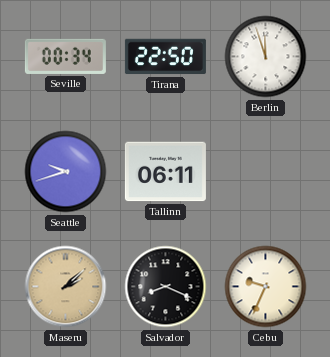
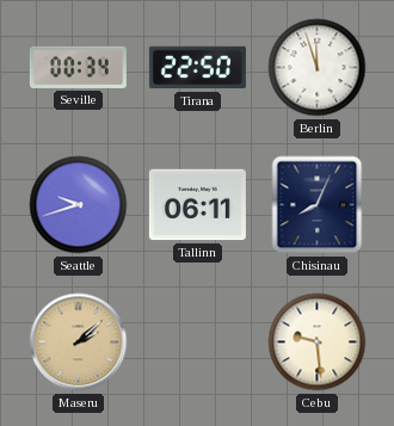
Chisinau: none -> 8:04 (318, 205)
Salvador: 8:19 -> none (166, 287)
Cebu: 9:34 -> 9:29 (318, 342)
